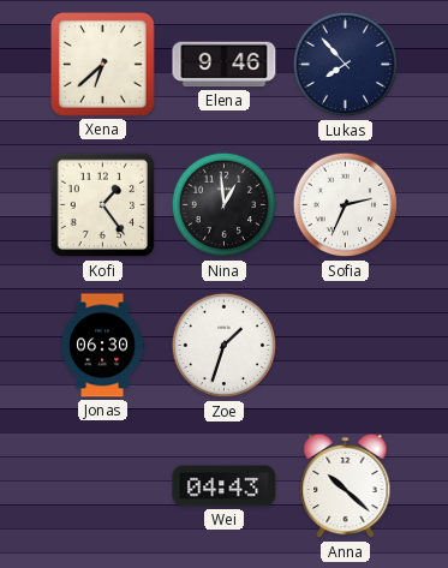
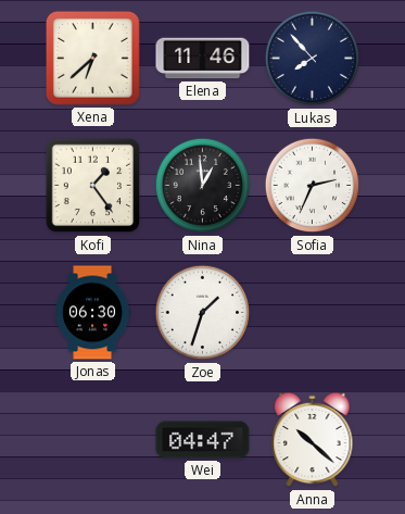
Elena: 9:46 -> 11:46 (203, 59)
Wei: 04:43 -> 04:47 (203, 440)
